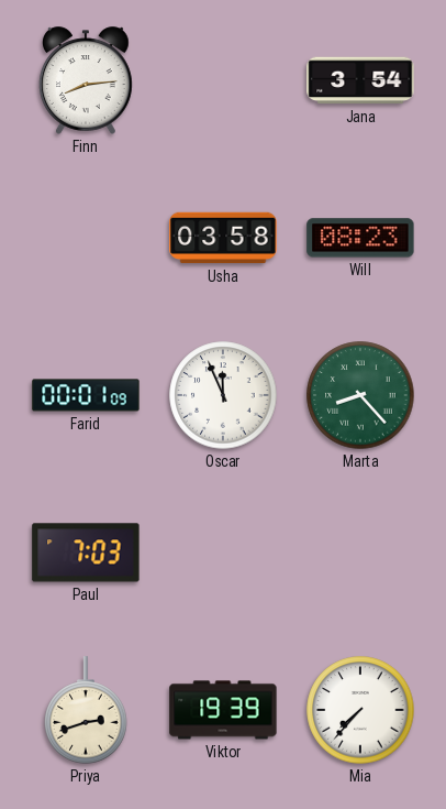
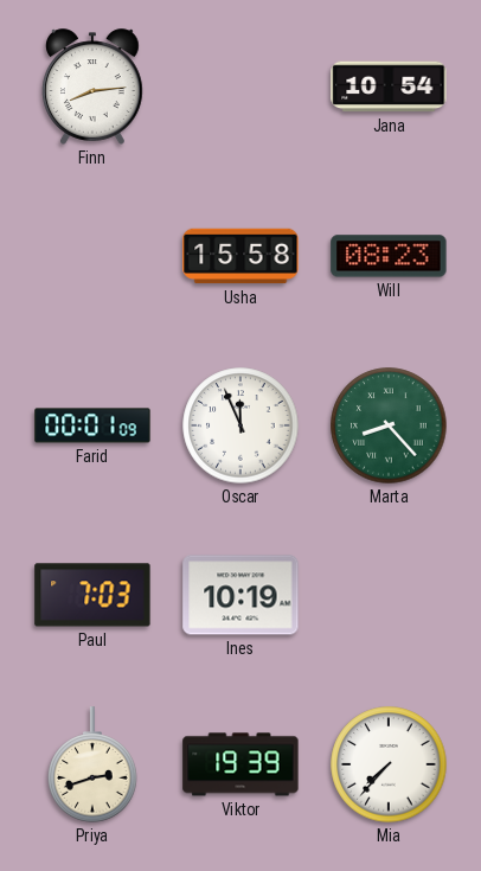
Jana: 3:54 -> 10:54 (389, 87)
Usha: 03:58 -> 15:58 (240, 256)
Ines: none -> 10:19 (240, 595)
